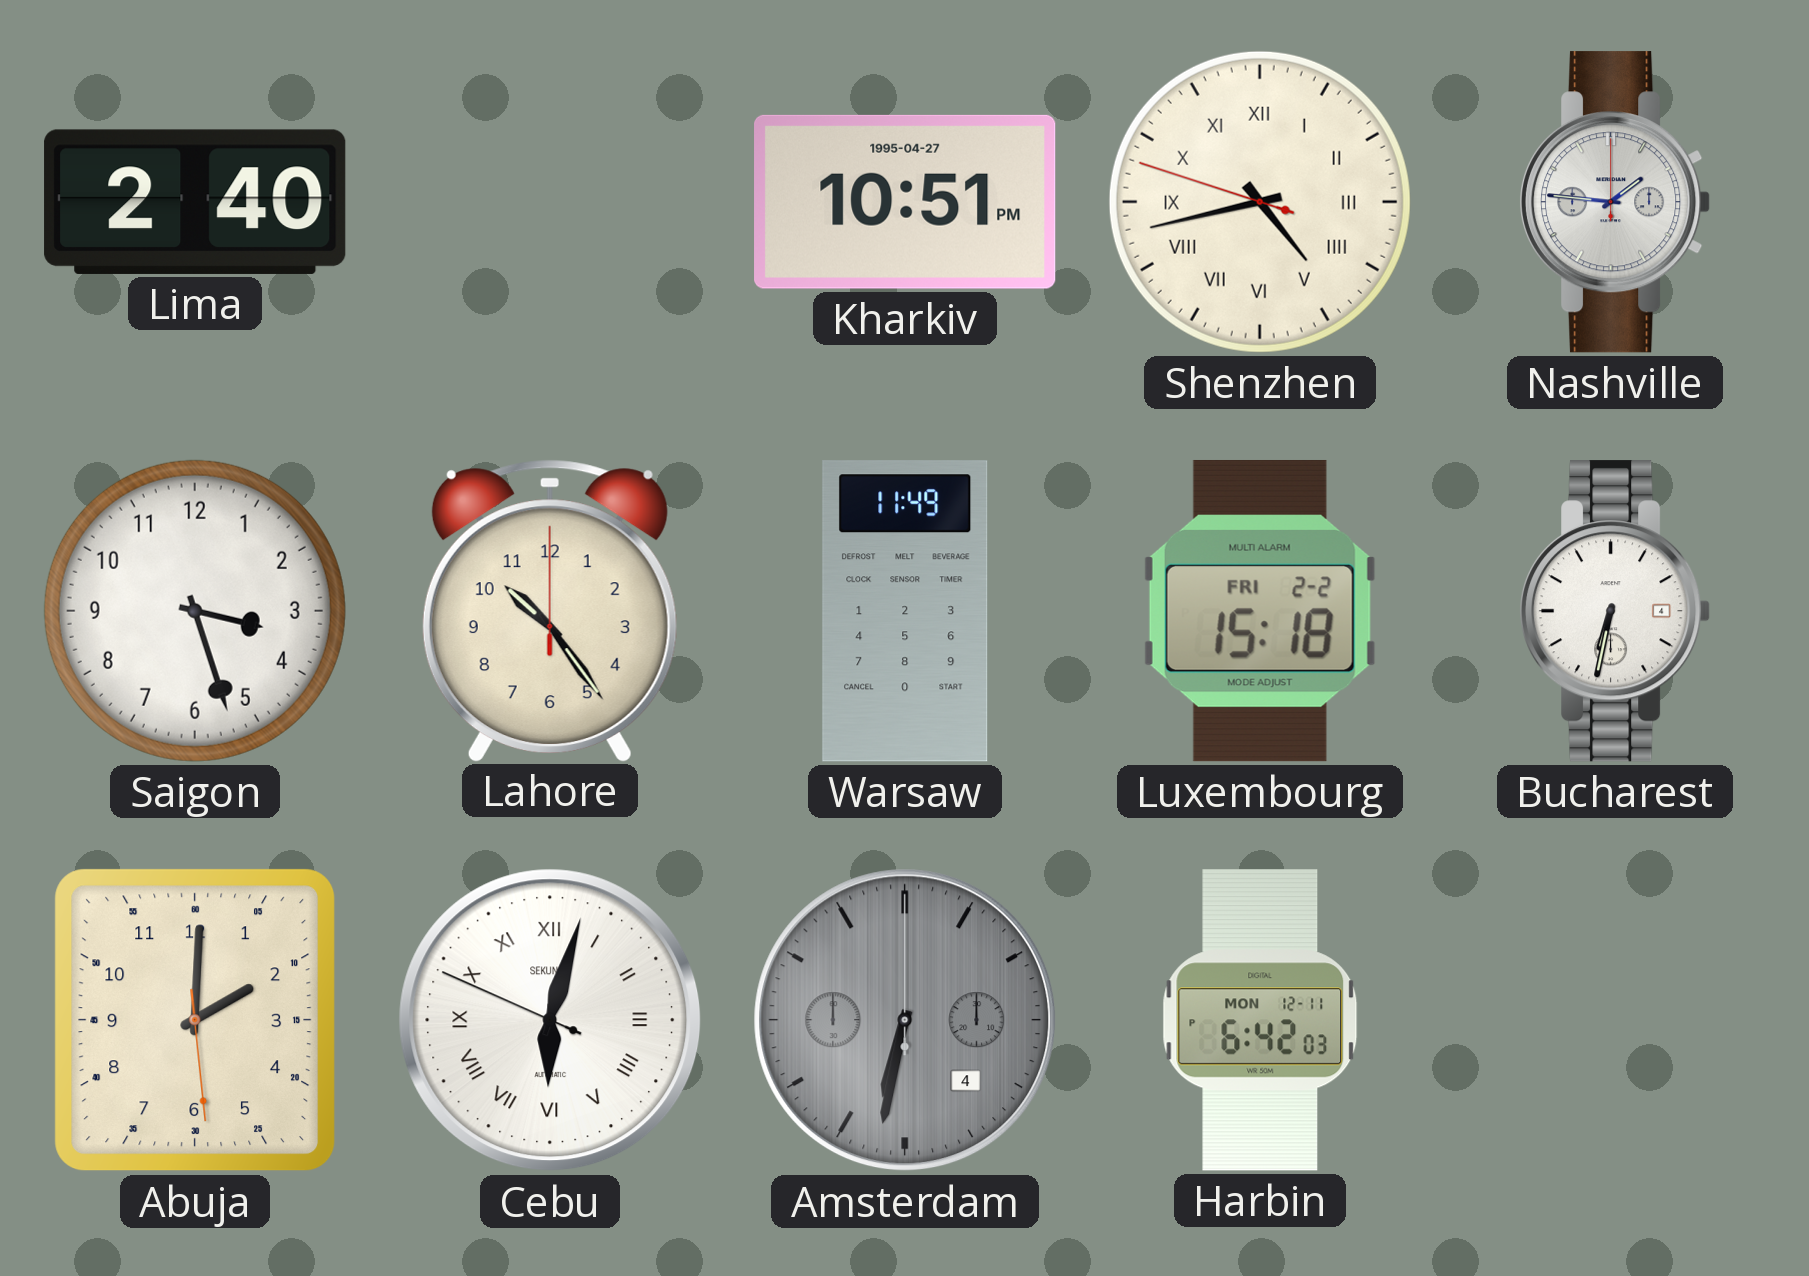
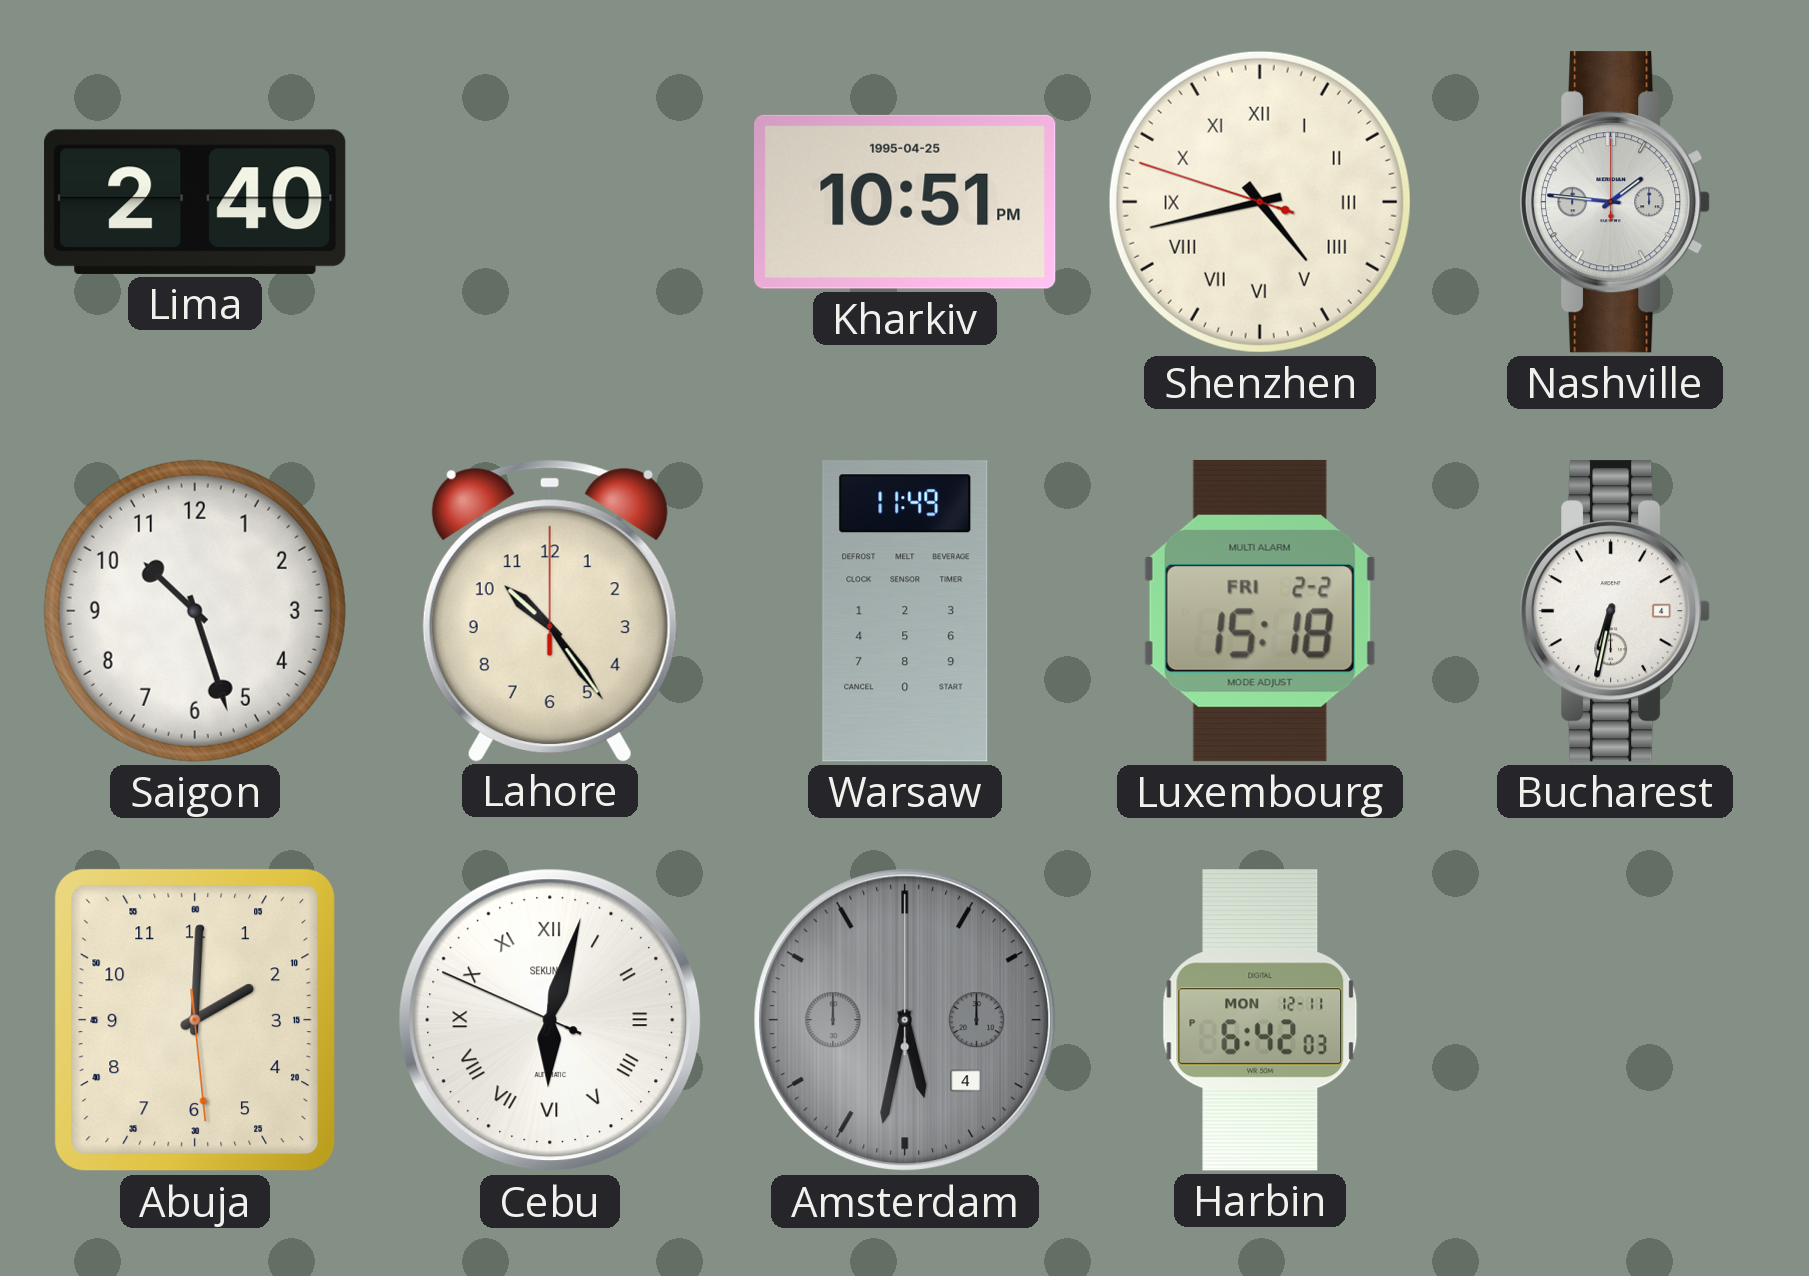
Kharkiv date: 1995-04-27 -> 1995-04-25 (905, 202)
Saigon: 3:27 -> 10:27 (195, 611)
Amsterdam: 6:32 -> 5:32 (905, 1020)
